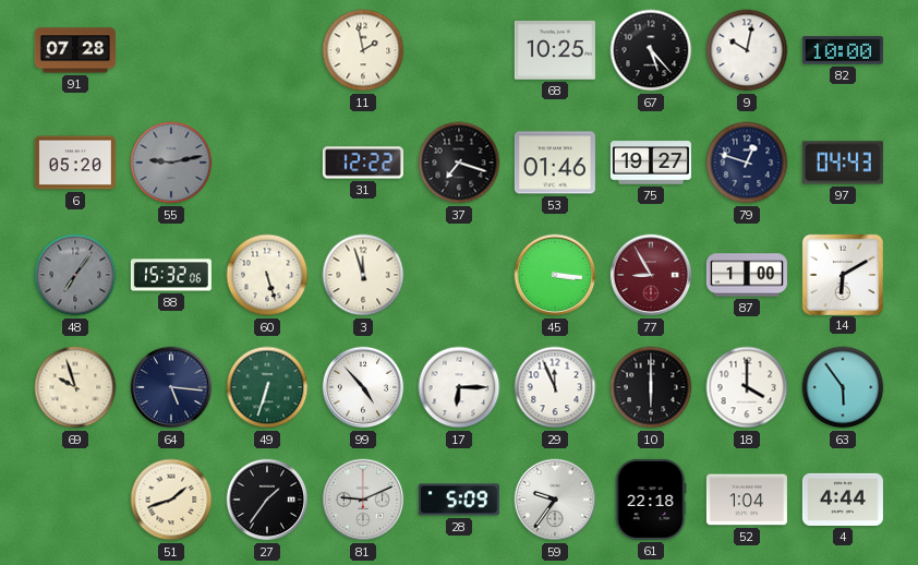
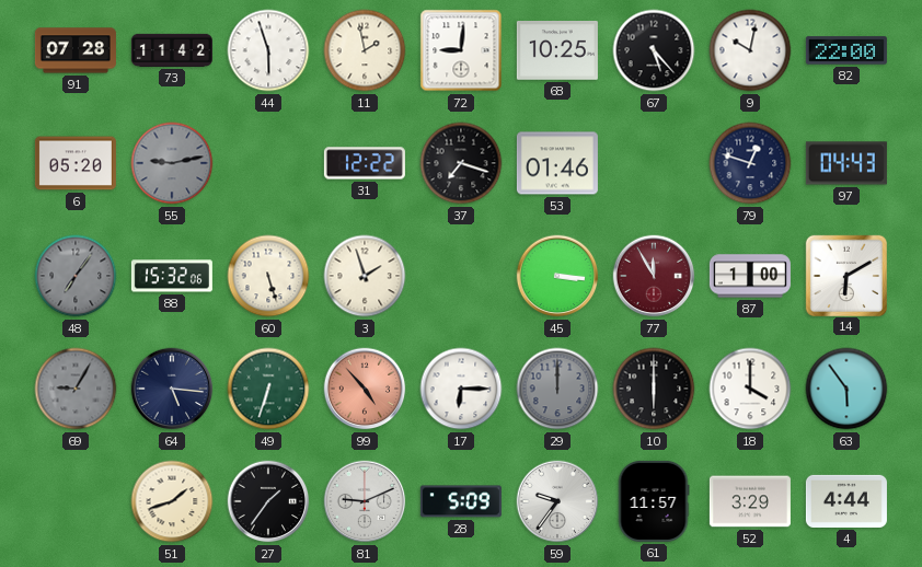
73: none -> 11:42 (172, 50)
44: none -> 5:57 (268, 50)
72: none -> 9:01 (461, 50)
82: 10:00 -> 22:00 (846, 50)
75: 19:27 -> none (651, 163)
3: 11:57 -> 1:57 (365, 276)
77: 8:55 -> 11:55 (654, 276)
69: 9:57 -> 9:05 (76, 389)
69 dial: cream -> grey (76, 389)
99 dial: white -> salmon (365, 389)
29: 11:56 -> 12:00 (557, 389)
29 dial: white -> grey (557, 389)
61: 22:18 -> 11:57 (654, 501)
52: 1:04 -> 3:29 (750, 501)
